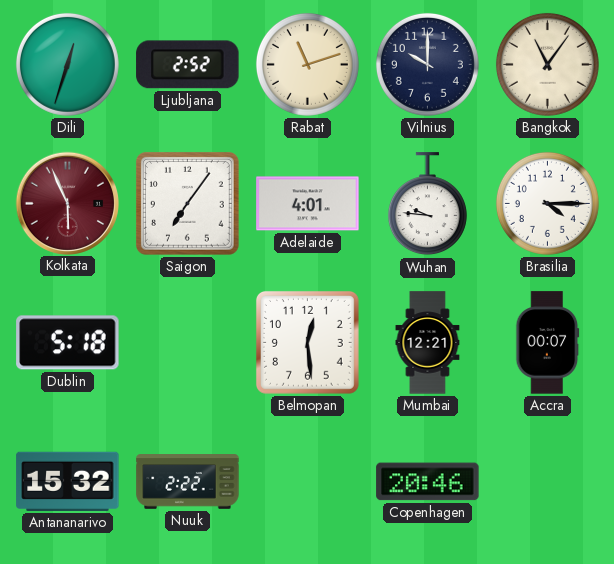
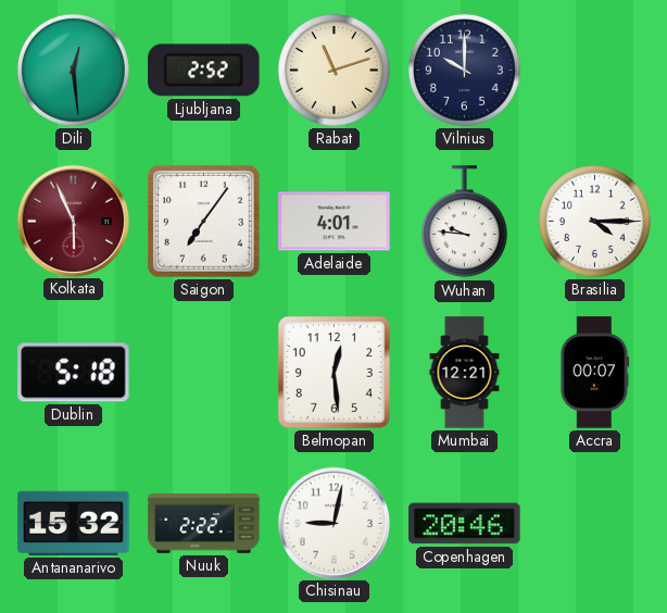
Dili: 12:33 -> 12:29 (73, 70)
Bangkok: 11:06 -> none (547, 64)
Chisinau: none -> 9:02 (333, 523)
